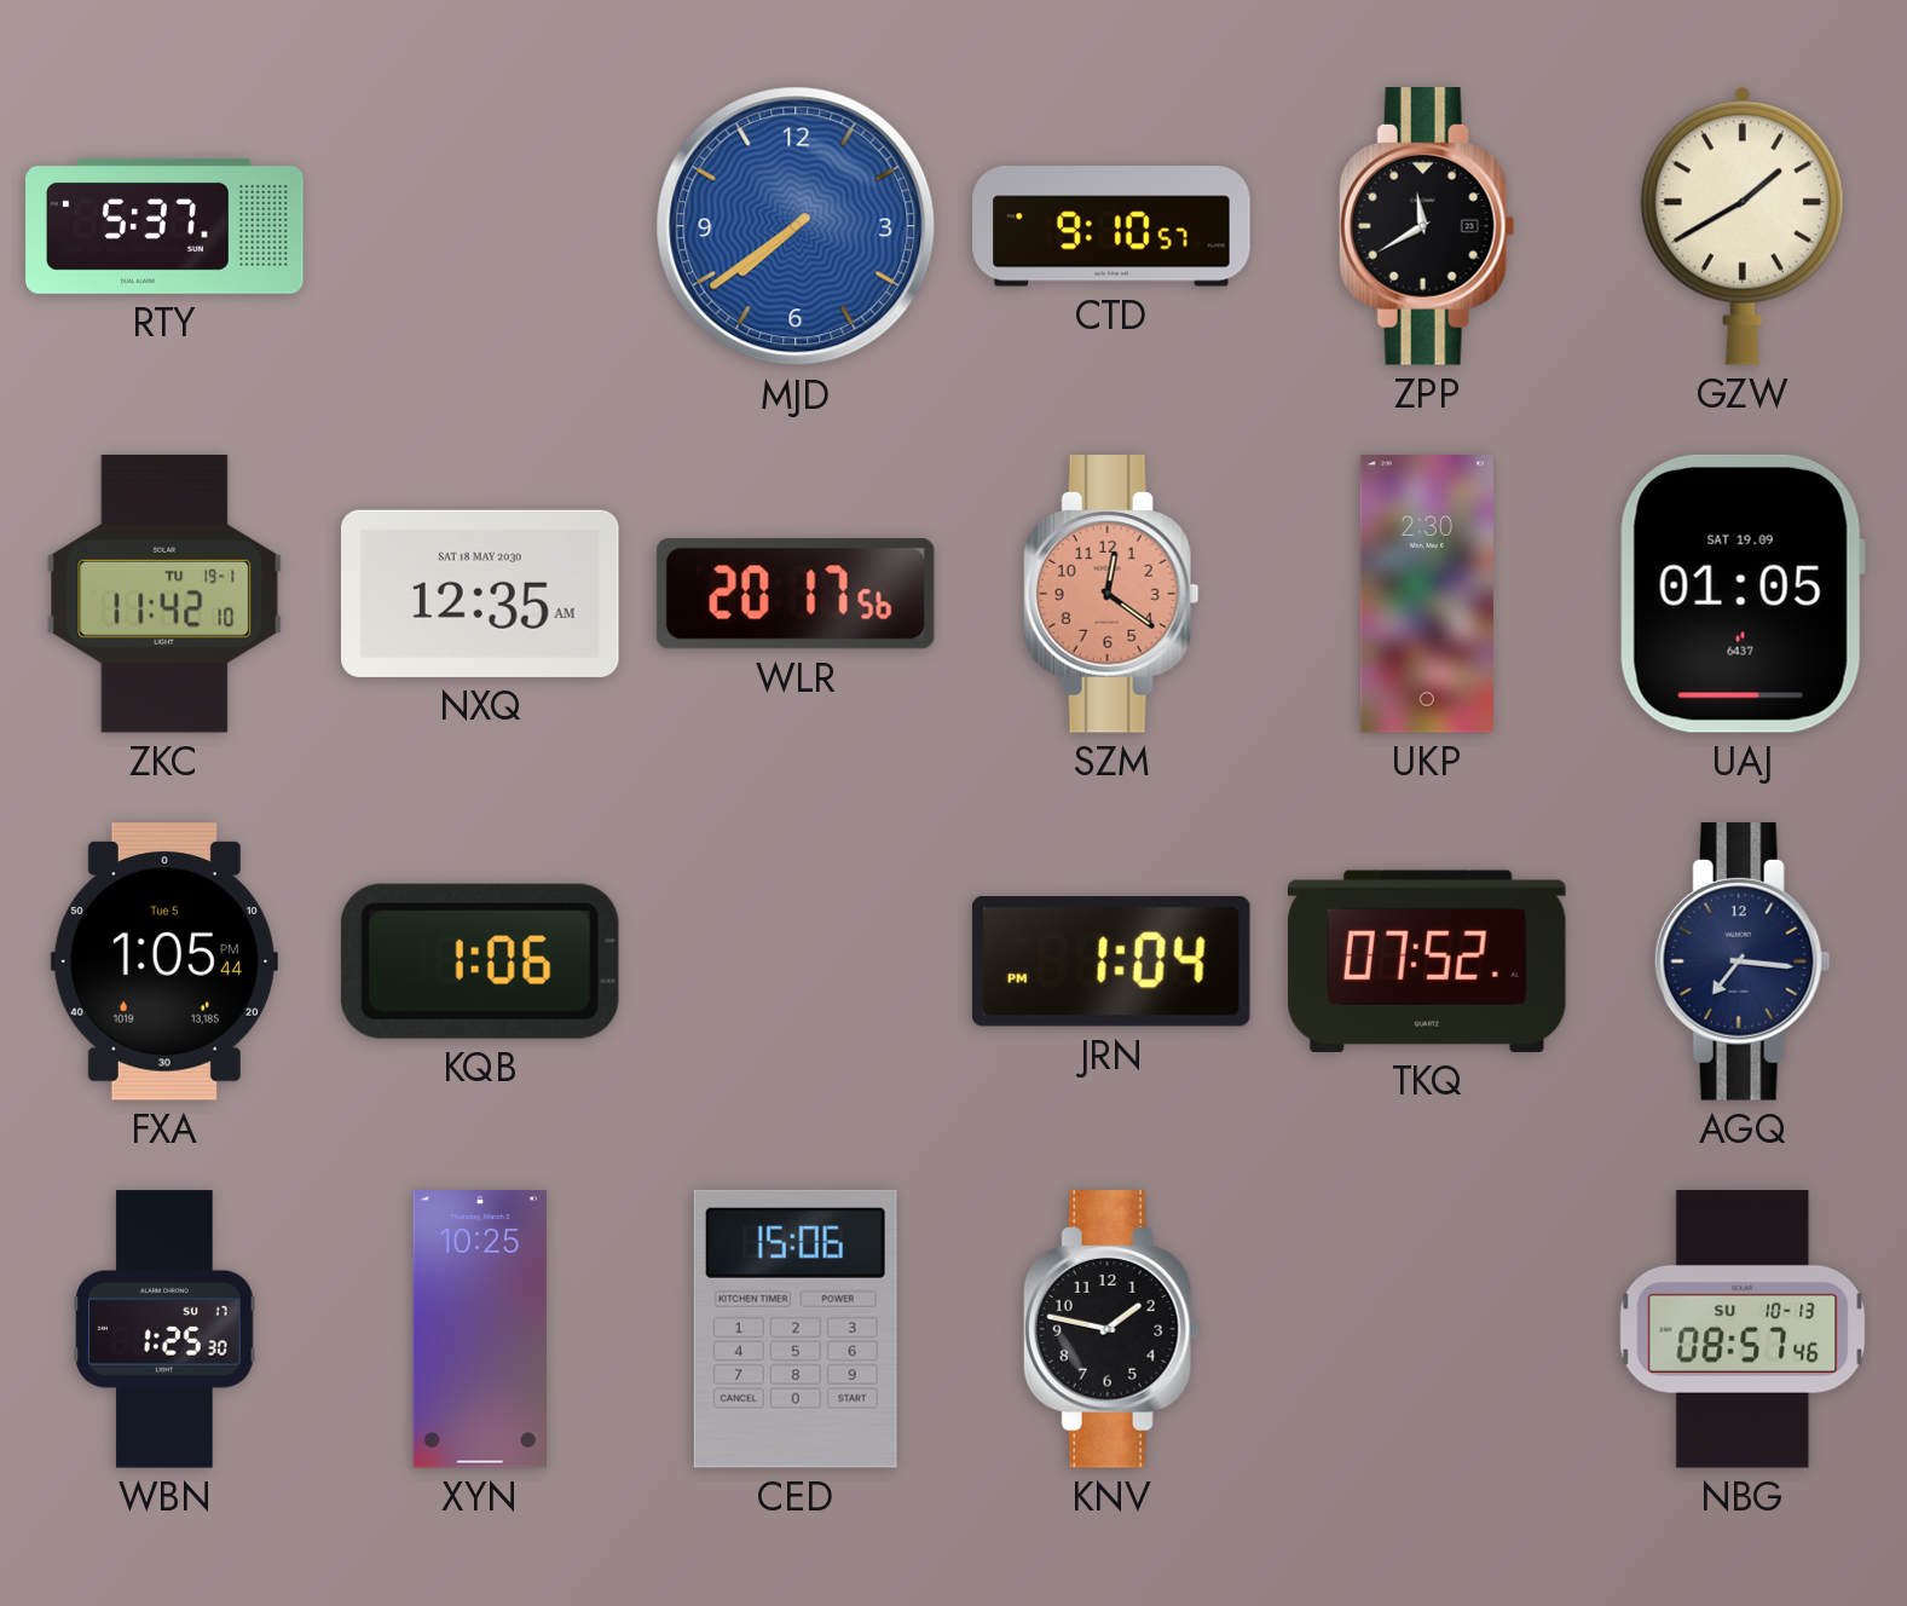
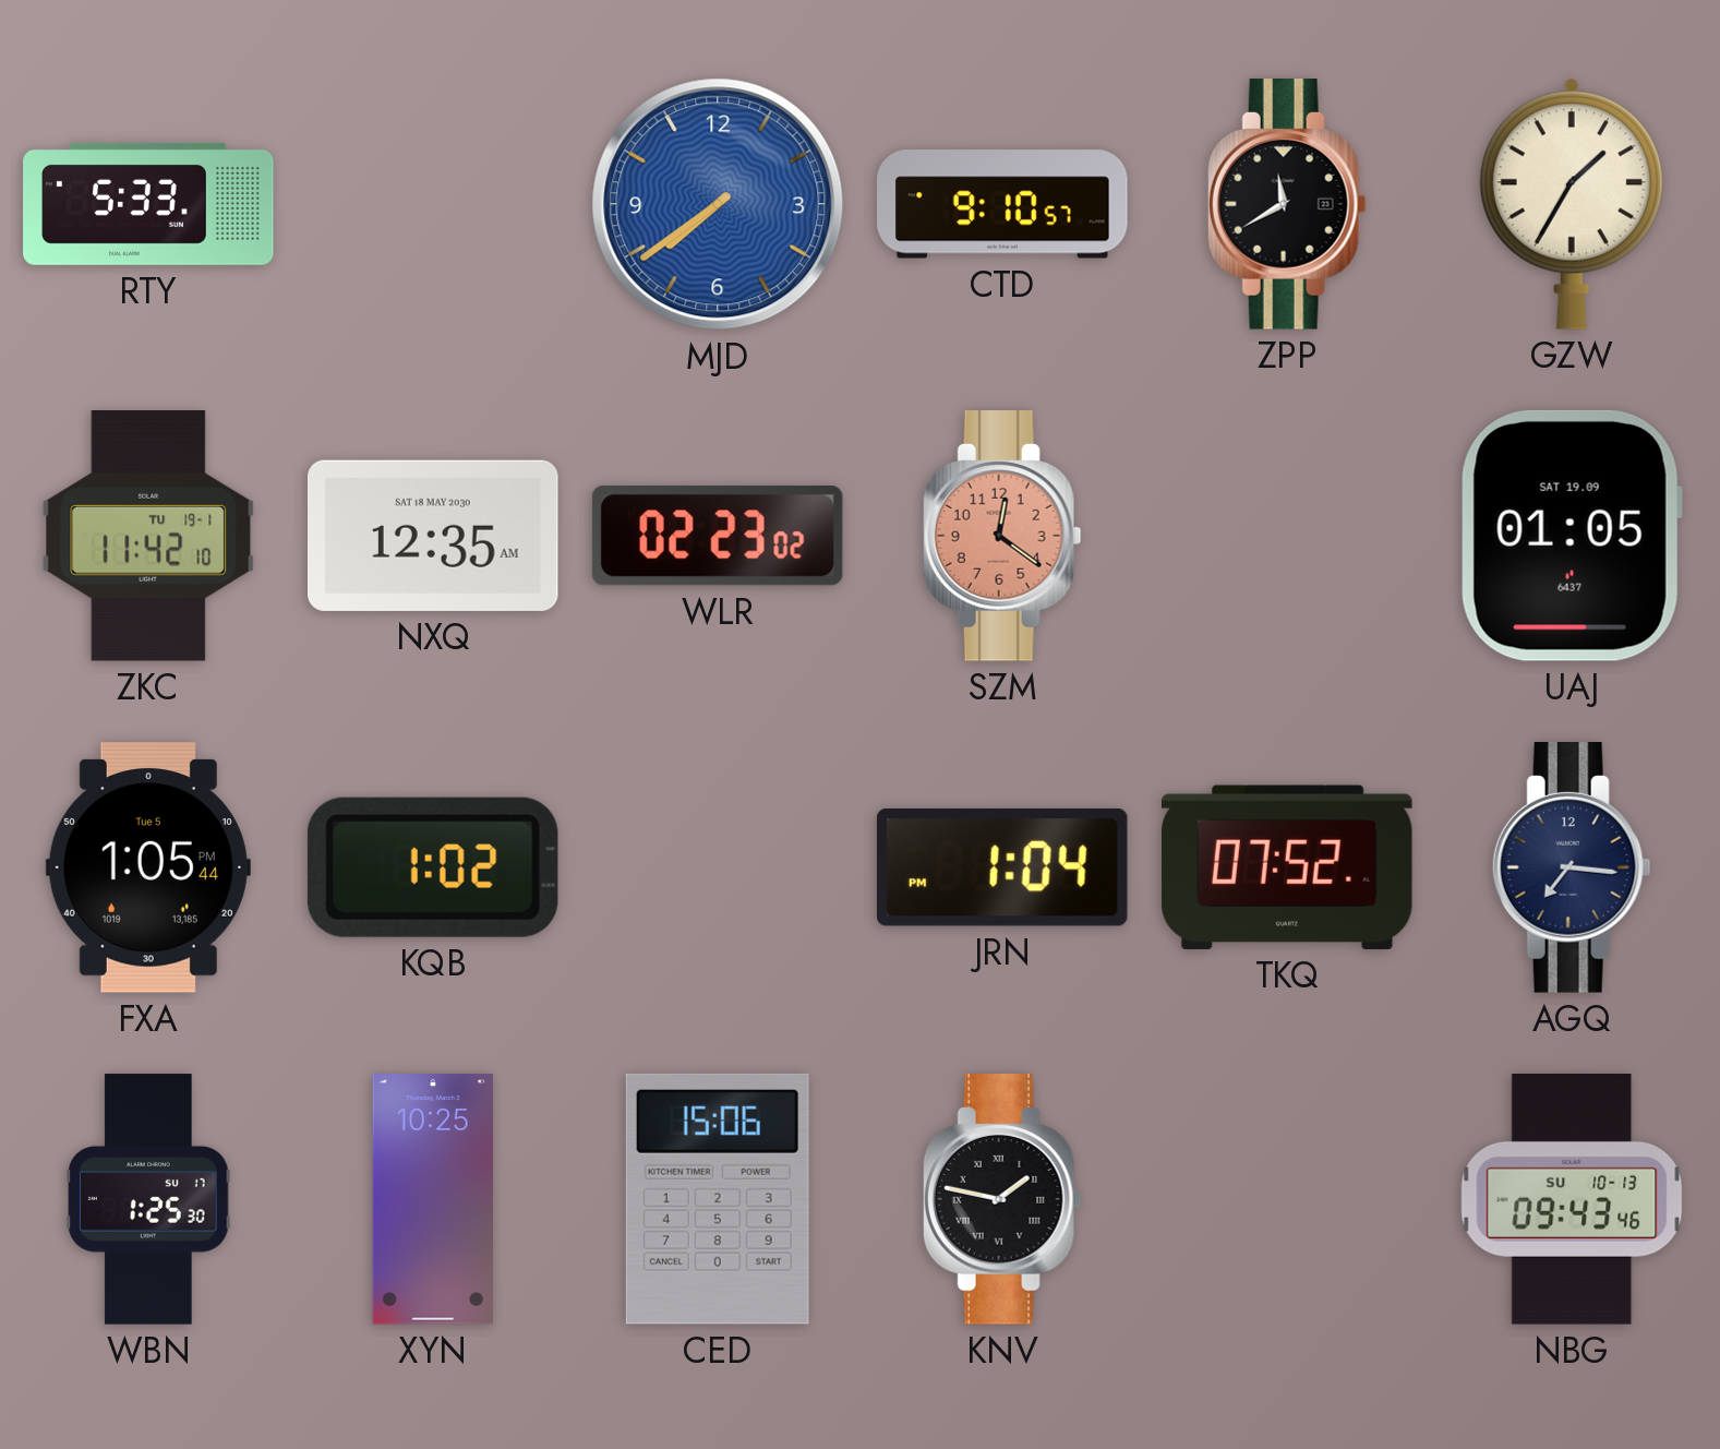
RTY: 5:37 -> 5:33 (148, 204)
GZW: 1:40 -> 1:35 (1572, 204)
WLR: 20:17 -> 02:23 (718, 536)
UKP: 2:30 -> none (1427, 594)
KQB: 1:06 -> 1:02 (433, 867)
KNV numerals: Arabic -> Roman (1002, 1200)
NBG: 08:57 -> 09:43 (1572, 1199)
